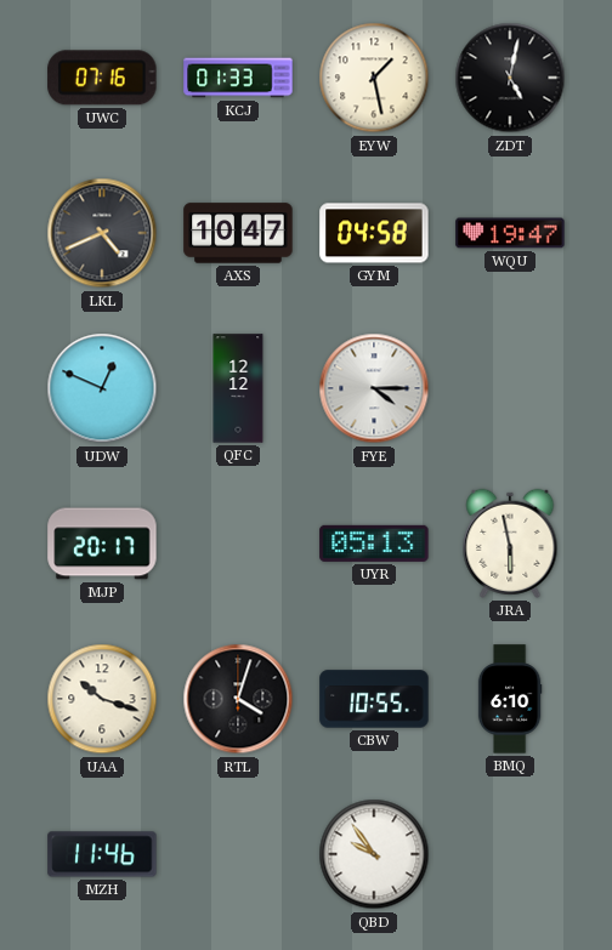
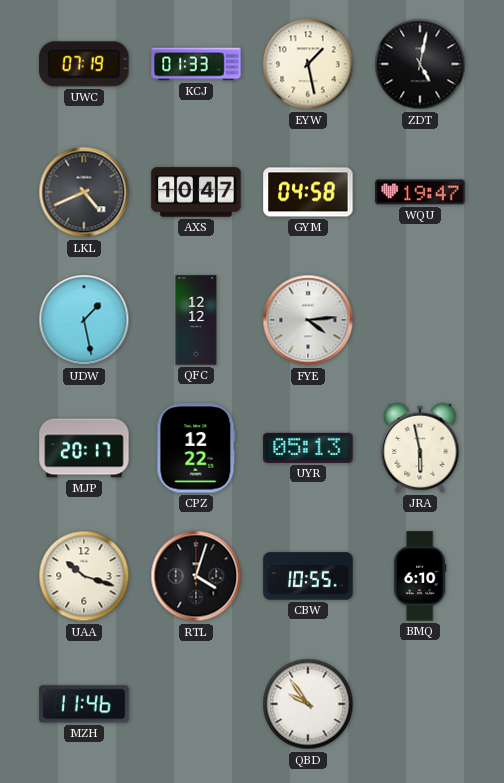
UWC: 07:16 -> 07:19 (84, 64)
UDW: 12:49 -> 1:28 (84, 320)
FYE: 4:15 -> 4:14 (308, 320)
CPZ: none -> 12:22 (196, 448)
